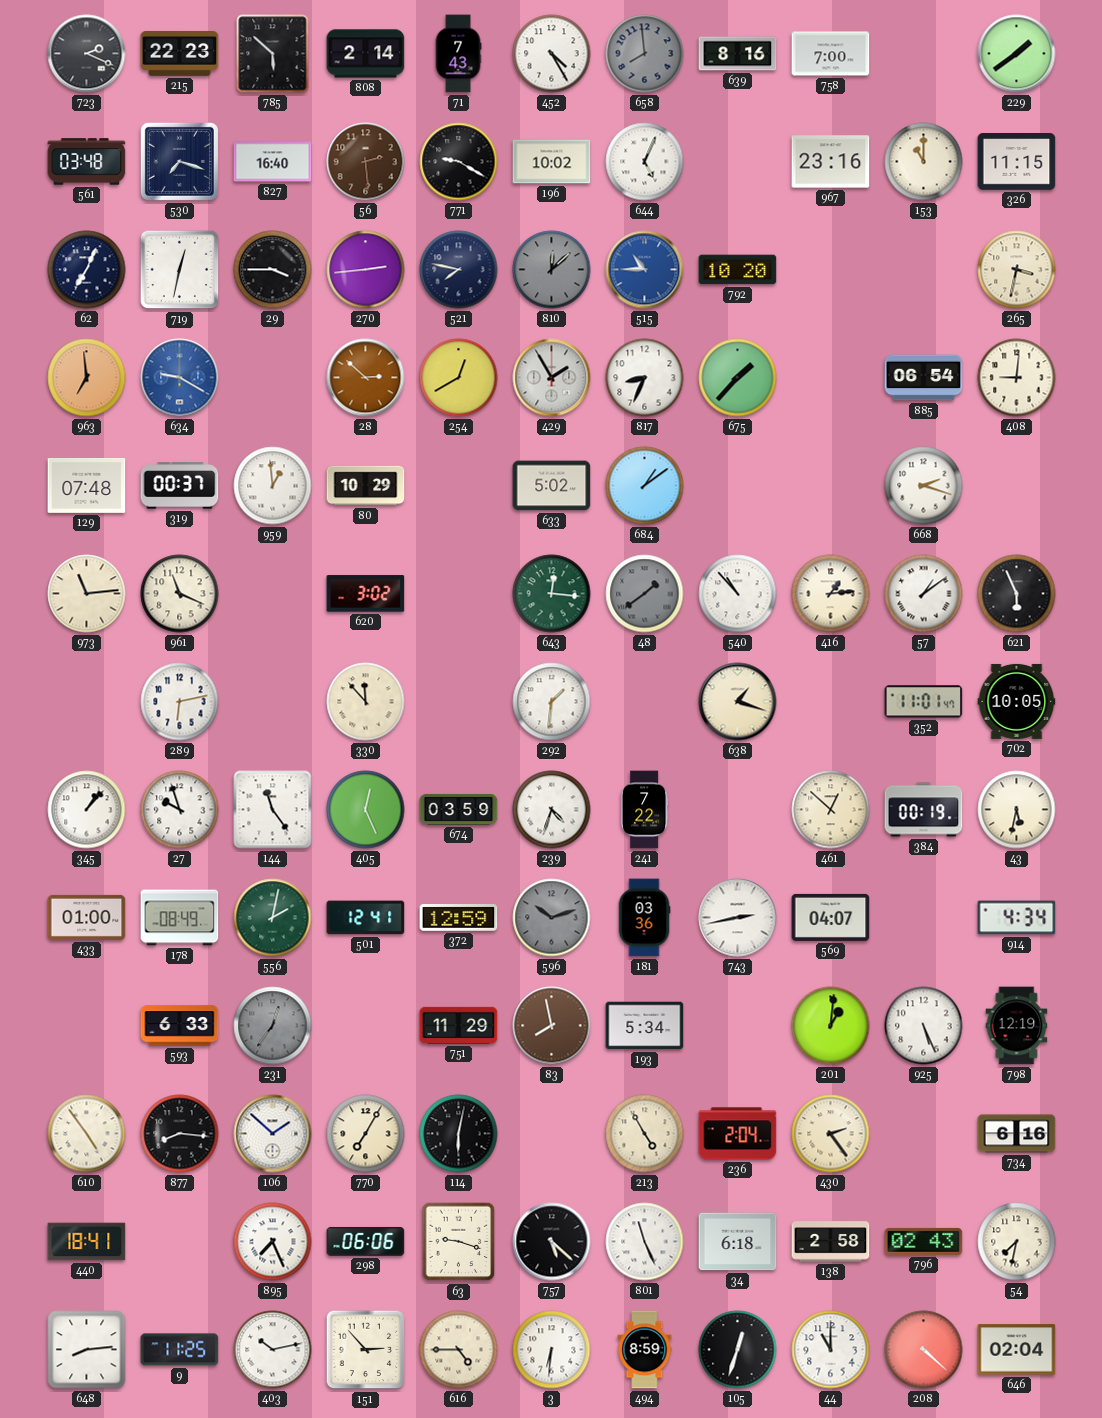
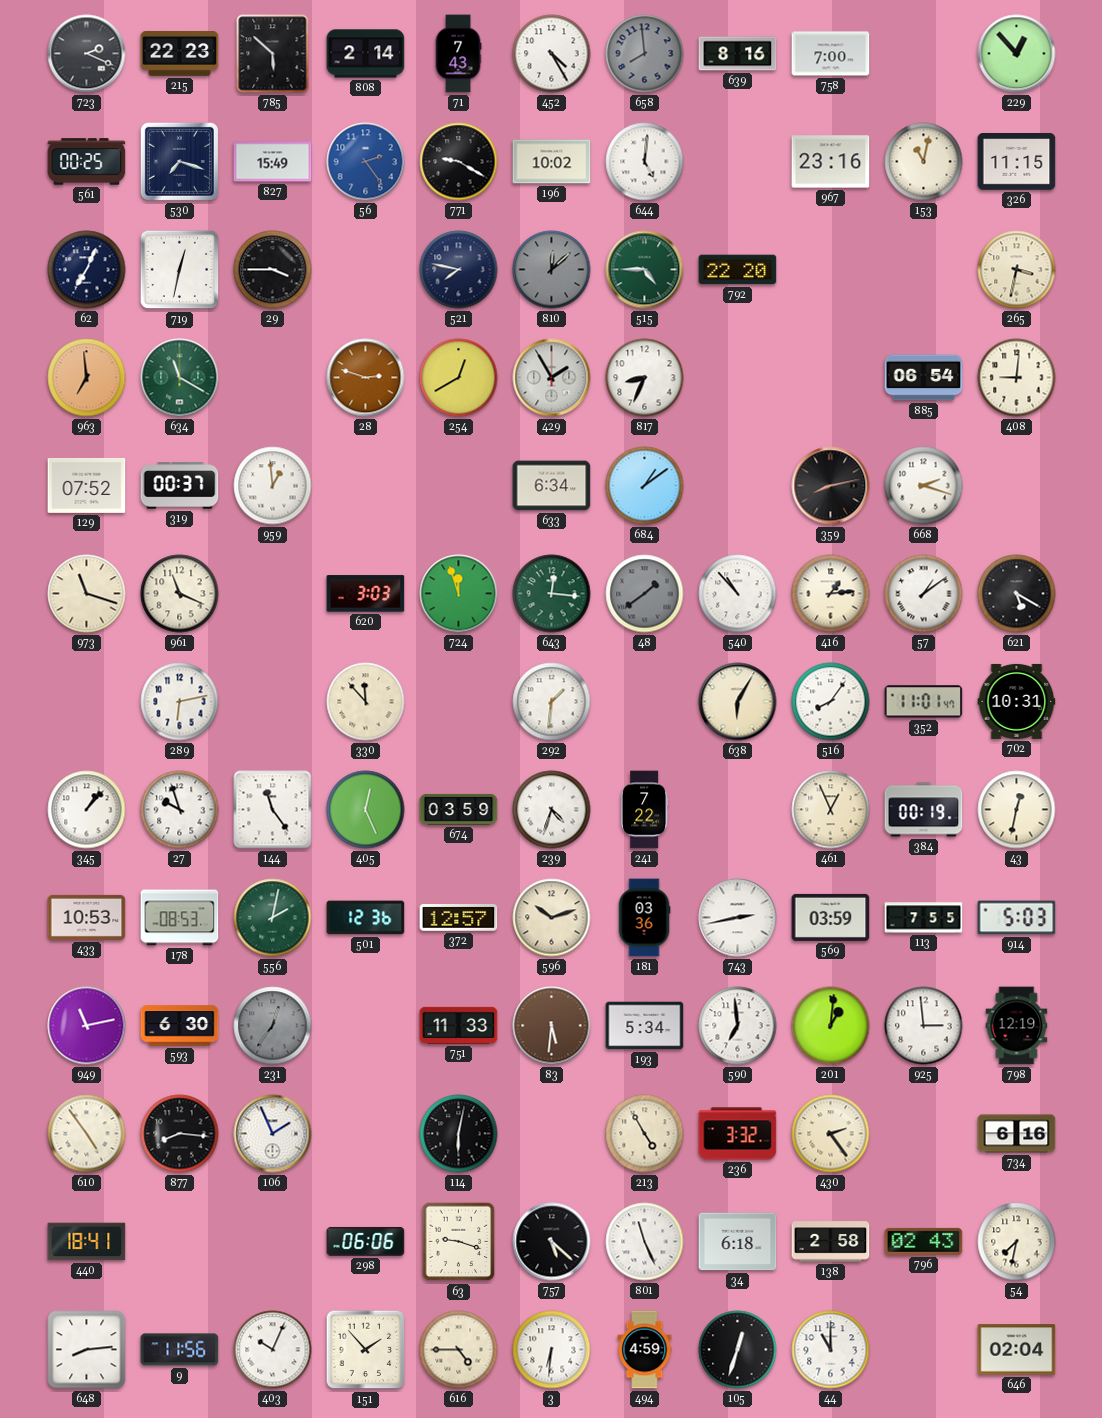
229: 1:39 -> 12:53 (1017, 54)
561: 03:48 -> 00:25 (87, 162)
827: 16:40 -> 15:49 (273, 162)
56: 2:29 -> 2:24 (366, 162)
56 dial: brown -> blue (366, 162)
644: 5:04 -> 5:01 (645, 162)
153: 11:00 -> 11:02 (924, 162)
270: 2:44 -> none (366, 270)
515: 10:45 -> 4:45 (645, 270)
515 dial: blue -> green (645, 270)
792: 10:20 -> 22:20 (738, 270)
634: 9:20 -> 11:20 (180, 378)
634 dial: blue -> green (180, 378)
28: 2:52 -> 2:48 (366, 378)
675: 1:37 -> none (738, 378)
129: 07:48 -> 07:52 (87, 485)
80: 10:29 -> none (366, 486)
633: 5:02 -> 6:34 (552, 486)
359: none -> 8:13 (831, 486)
973: 11:14 -> 11:18 (87, 594)
620: 3:02 -> 3:03 (366, 594)
724: none -> 11:57 (459, 594)
621: 5:56 -> 5:20 (1017, 594)
638: 1:18 -> 6:05 (738, 702)
516: none -> 8:06 (831, 702)
702: 10:05 -> 10:31 (1017, 701)
461: 12:52 -> 12:56 (831, 810)
43: 5:32 -> 12:32 (1017, 810)
433: 01:00 -> 10:53 (87, 917)
178: 08:49 -> 08:53 (180, 918)
501: 12:41 -> 12:36 (366, 918)
372: 12:59 -> 12:57 (459, 918)
596 dial: grey -> cream (552, 918)
569: 04:07 -> 03:59 (831, 917)
113: none -> 7:55 (924, 918)
914: 4:34 -> 5:03 (1017, 918)
949: none -> 11:13 (87, 1026)
593: 6:33 -> 6:30 (180, 1026)
751: 11:29 -> 11:33 (459, 1025)
83: 7:58 -> 5:31 (552, 1026)
590: none -> 6:59 (738, 1026)
925: 5:26 -> 2:59 (924, 1026)
106: 1:52 -> 1:56 (273, 1134)
770: 7:05 -> none (366, 1134)
236: 2:04 -> 3:32 (738, 1134)
895: 7:26 -> none (273, 1242)
9: 11:25 -> 11:56 (180, 1350)
403: 10:13 -> 10:04 (273, 1350)
151: 2:53 -> 1:53 (366, 1350)
494: 8:59 -> 4:59 (645, 1350)
208: 4:22 -> none (924, 1350)
